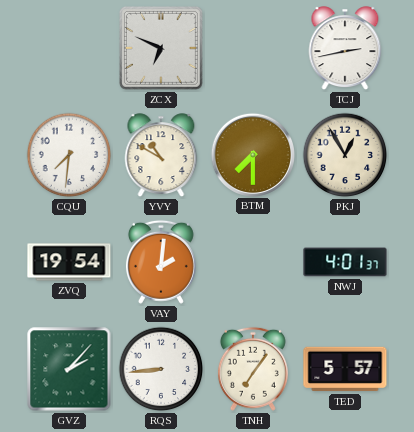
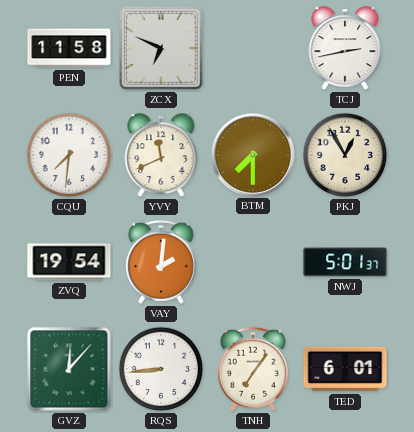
PEN: none -> 11:58 (69, 48)
YVY: 10:50 -> 11:41 (161, 156)
NWJ: 4:01 -> 5:01 (345, 262)
GVZ: 2:07 -> 12:07 (69, 369)
TED: 5:57 -> 6:01 (345, 369)
